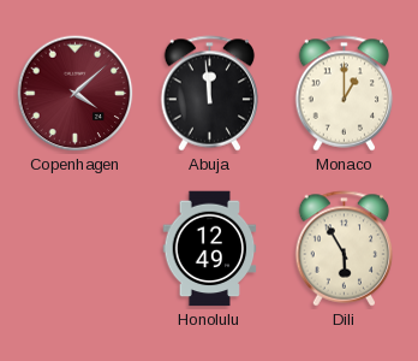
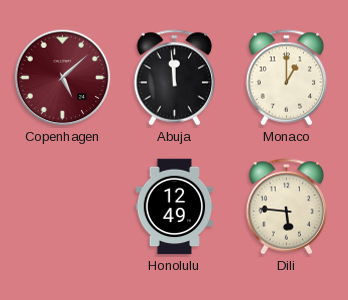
Copenhagen: 4:08 -> 5:08 (63, 78)
Dili: 5:55 -> 5:46 (287, 207)
